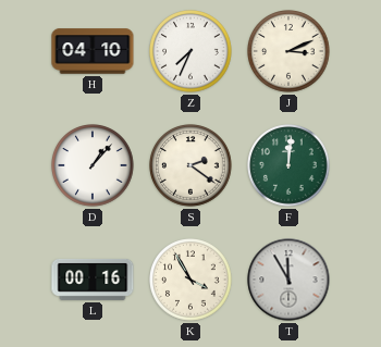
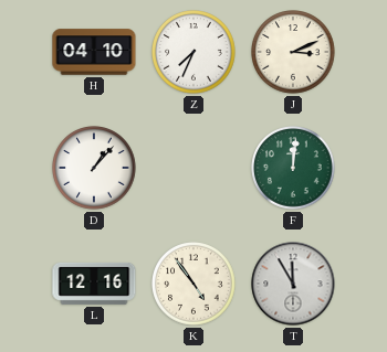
S: 2:21 -> none (190, 165)
L: 00:16 -> 12:16 (94, 284)
K: 3:55 -> 4:54 (193, 284)
